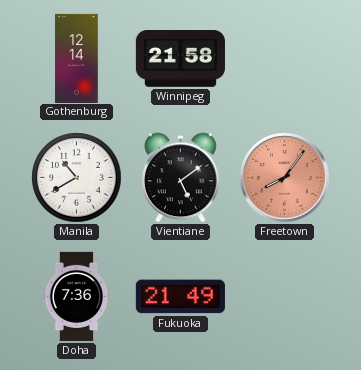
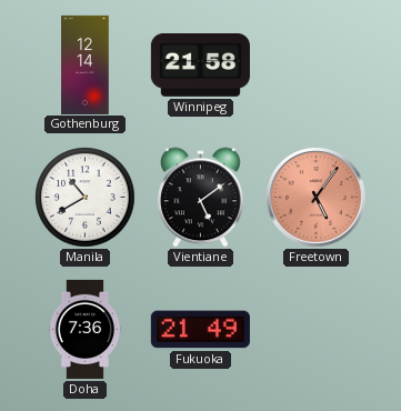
Freetown: 8:06 -> 5:06 (317, 198)
